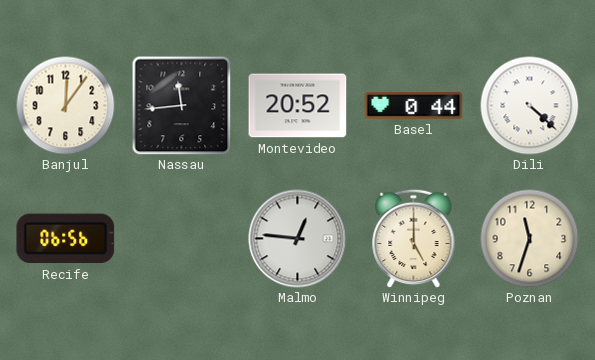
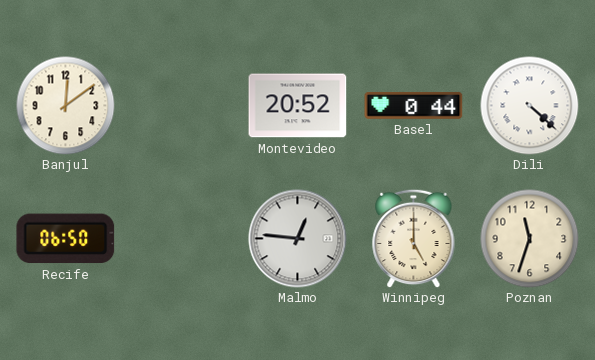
Banjul: 12:06 -> 12:09 (66, 106)
Nassau: 11:44 -> none (182, 106)
Recife: 06:56 -> 06:50 (66, 239)
